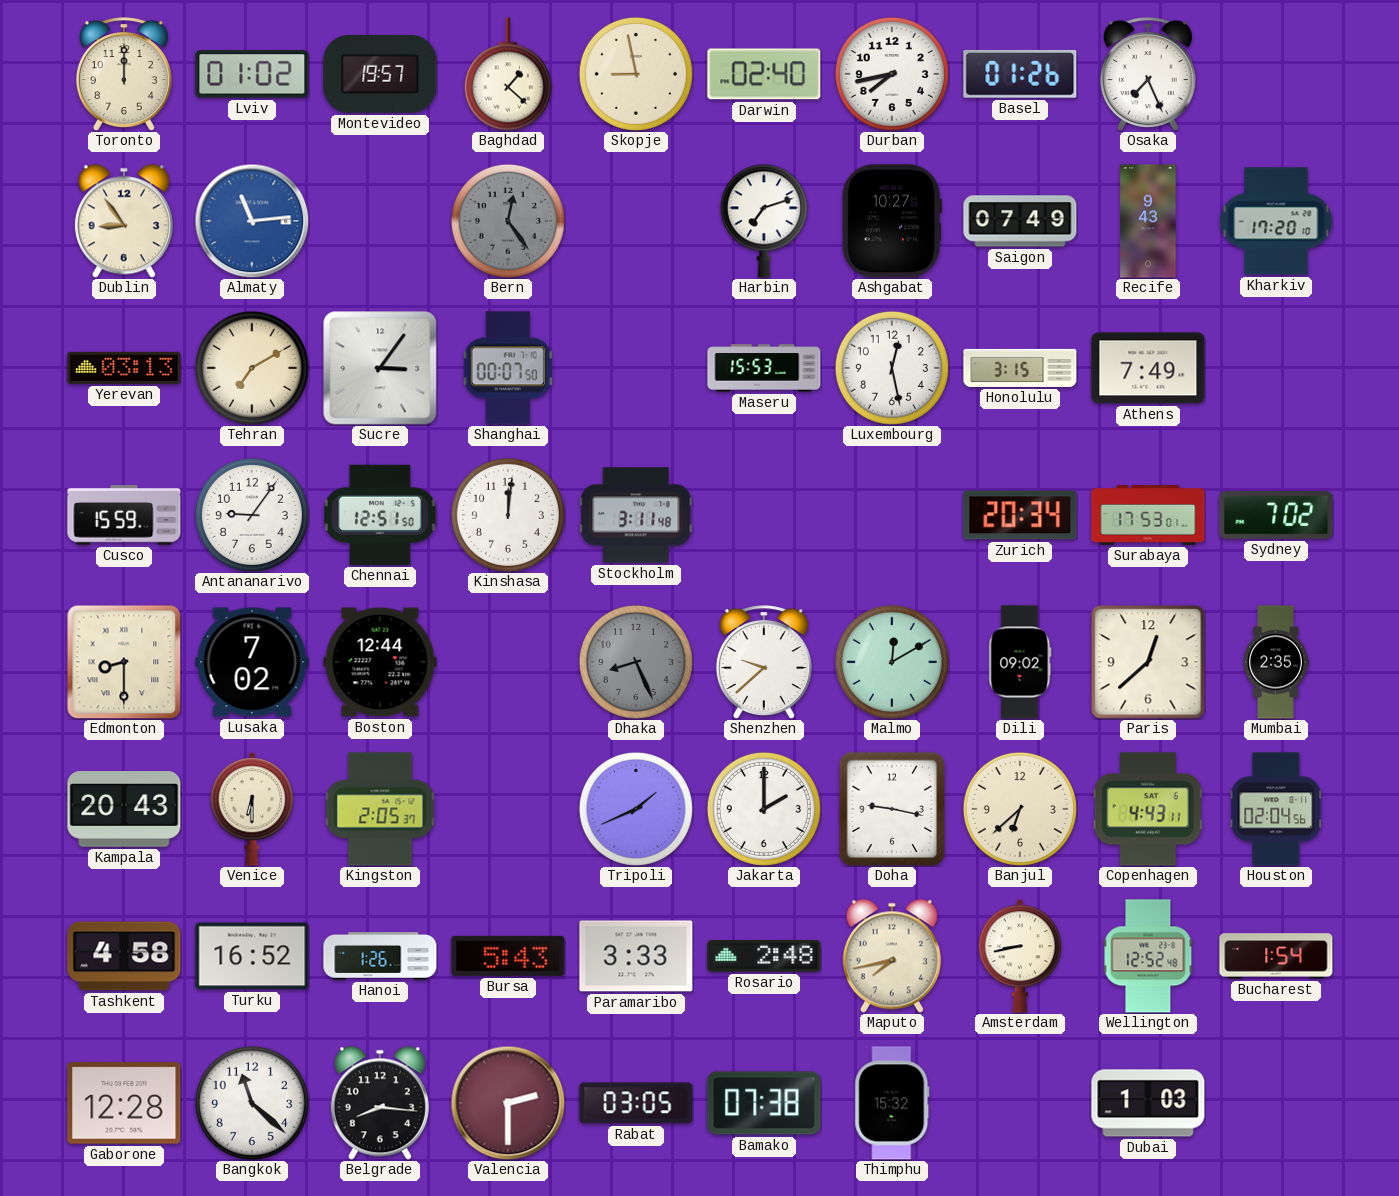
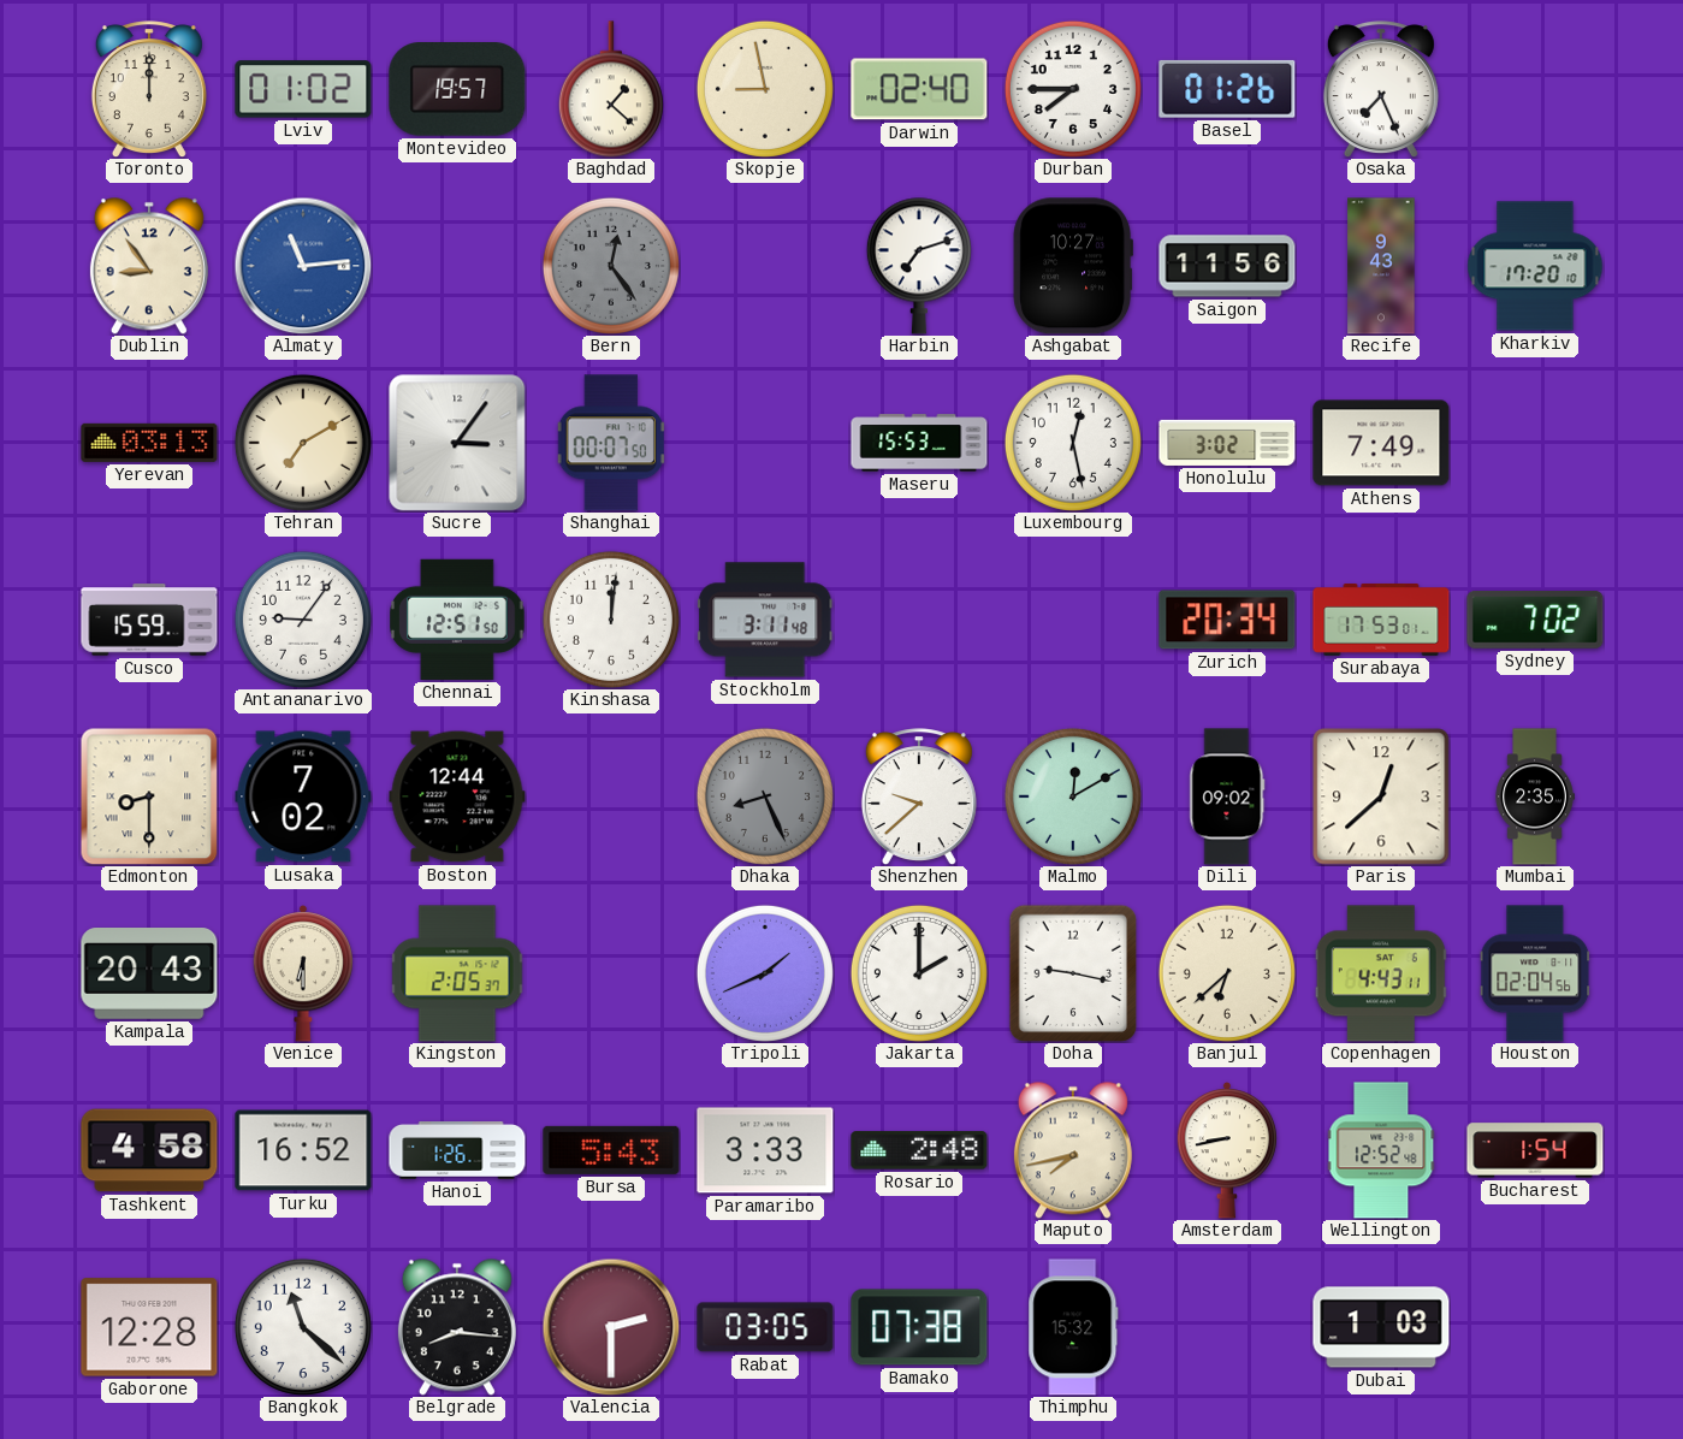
Durban: 7:43 -> 7:45 (1073, 89)
Saigon: 07:49 -> 11:56 (1227, 266)
Honolulu: 3:15 -> 3:02 (1227, 443)
